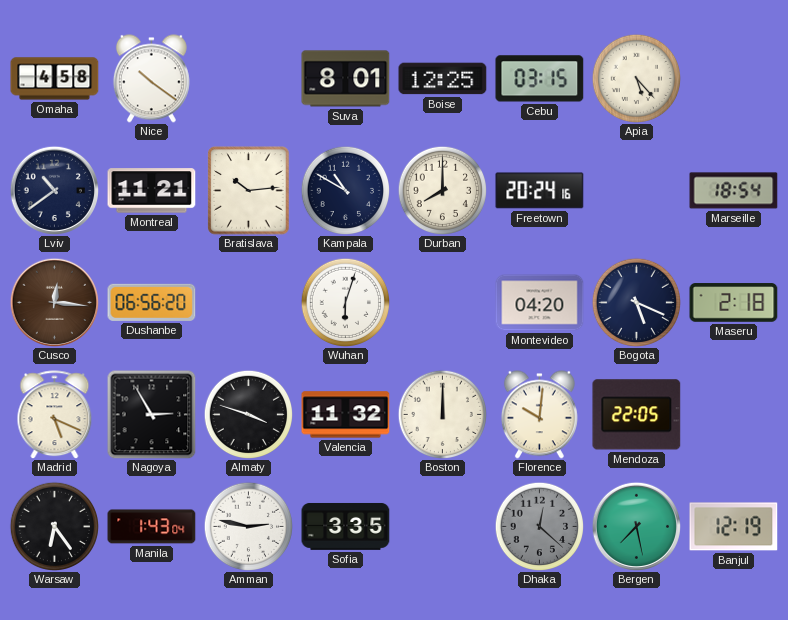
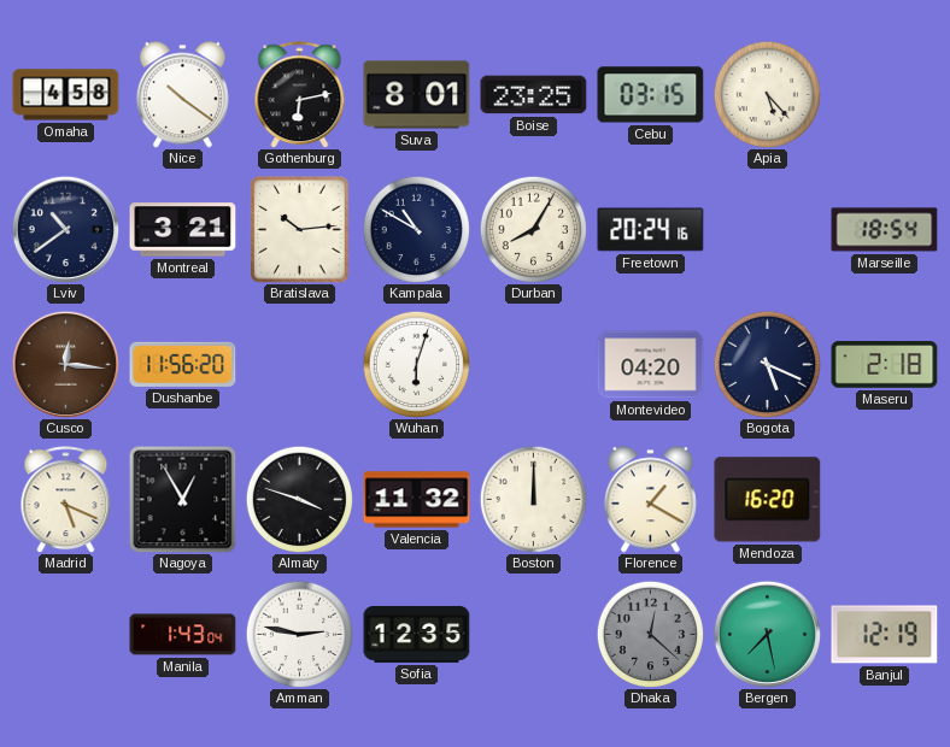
Gothenburg: none -> 6:13 (300, 95)
Boise: 12:25 -> 23:25 (534, 95)
Montreal: 11:21 -> 3:21 (183, 230)
Durban: 8:00 -> 8:05 (533, 229)
Dushanbe: 06:56 -> 11:56 (183, 364)
Nagoya: 2:55 -> 12:55 (182, 499)
Florence: 10:01 -> 1:20 (650, 500)
Mendoza: 22:05 -> 16:20 (768, 500)
Warsaw: 6:24 -> none (54, 526)
Sofia: 3:35 -> 12:35 (417, 634)
